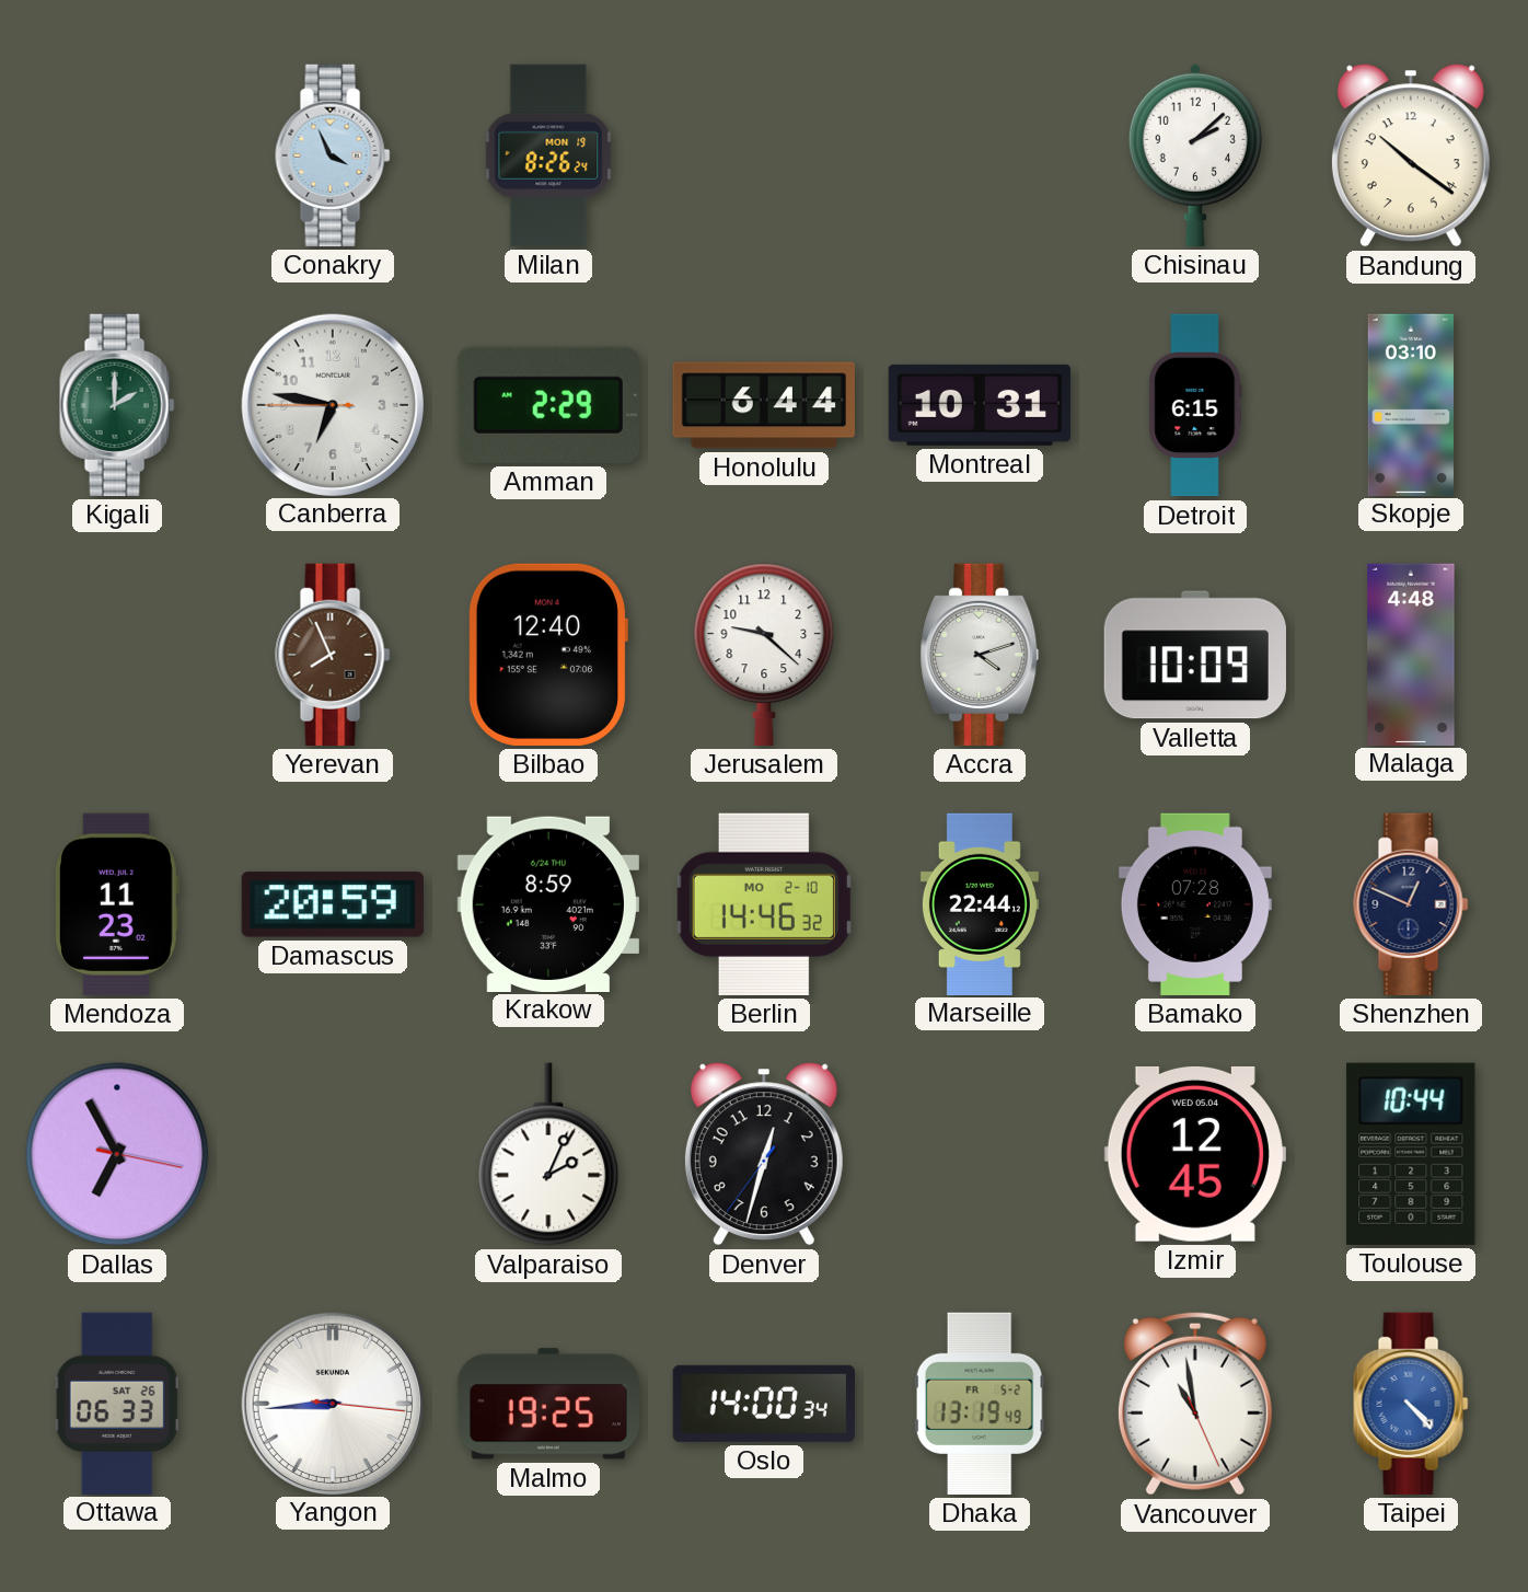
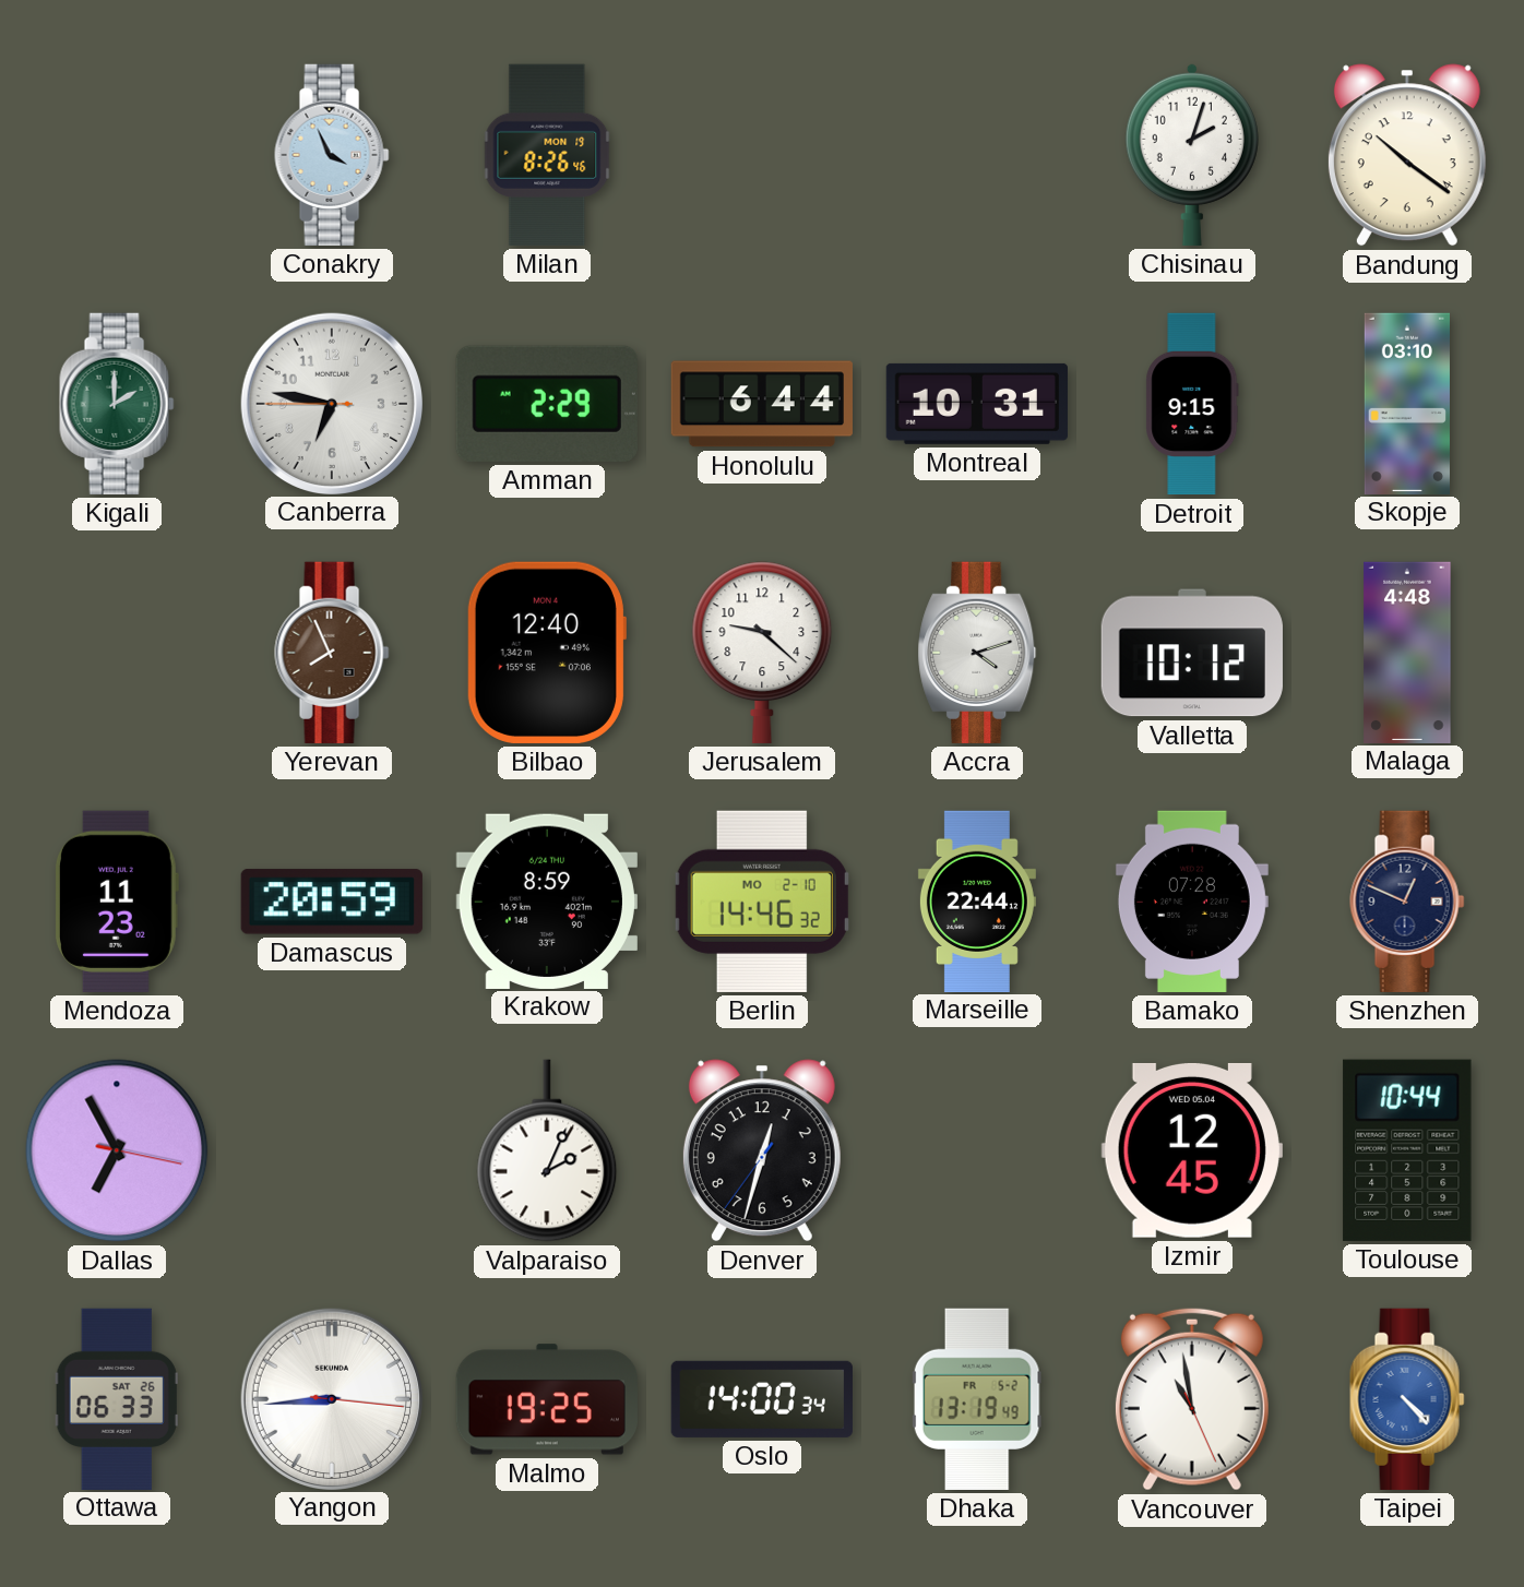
Milan: 8:26:24 -> 8:26:46 (547, 155)
Chisinau: 2:08 -> 2:03 (1192, 154)
Detroit: 6:15 -> 9:15 (1192, 404)
Valletta: 10:09 -> 10:12 (1192, 653)
